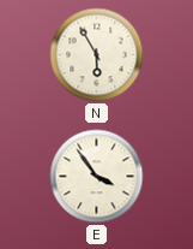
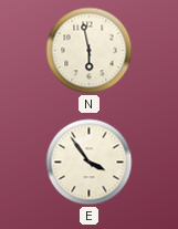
N: 5:55 -> 5:58 (90, 51)
